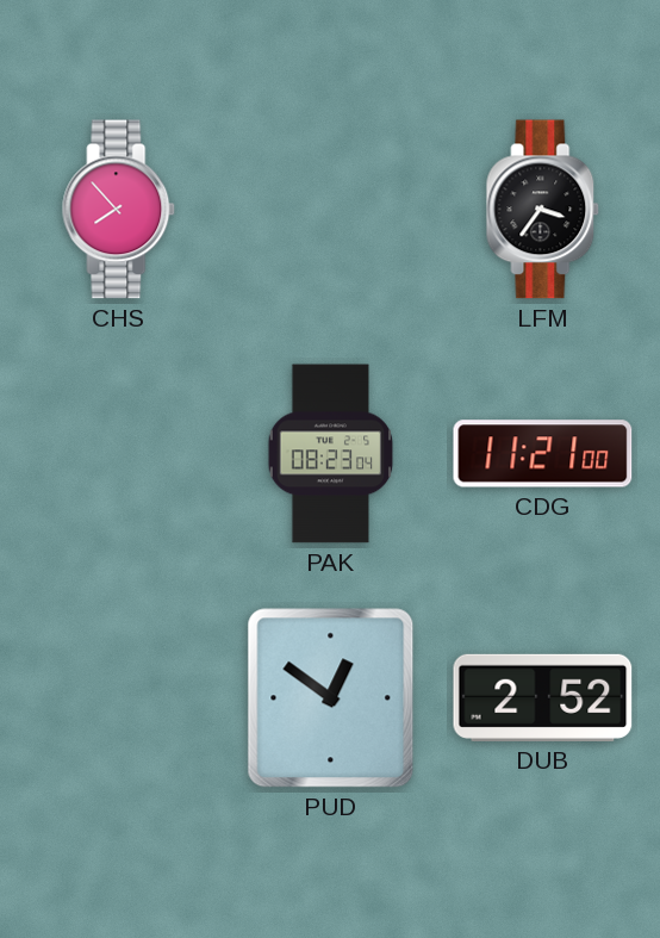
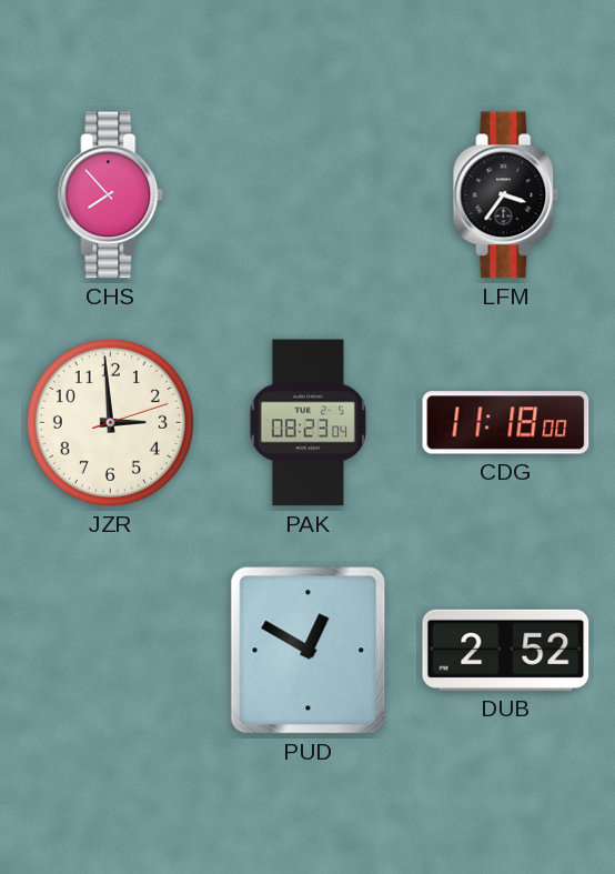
JZR: none -> 2:59 (110, 422)
CDG: 11:21 -> 11:18 (506, 423)
PUD: 12:51 -> 12:50 (309, 651)
